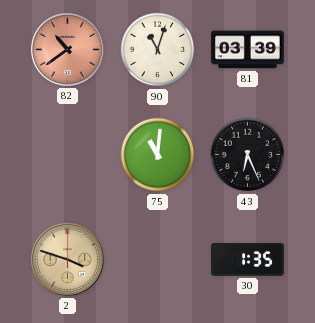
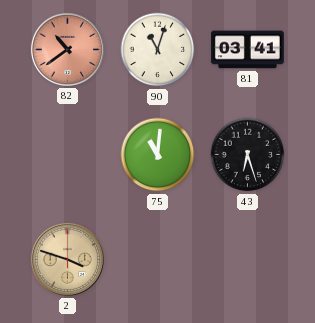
81: 03:39 -> 03:41 (248, 50)
43: 6:26 -> 6:27 (248, 155)
30: 1:35 -> none (248, 260)
